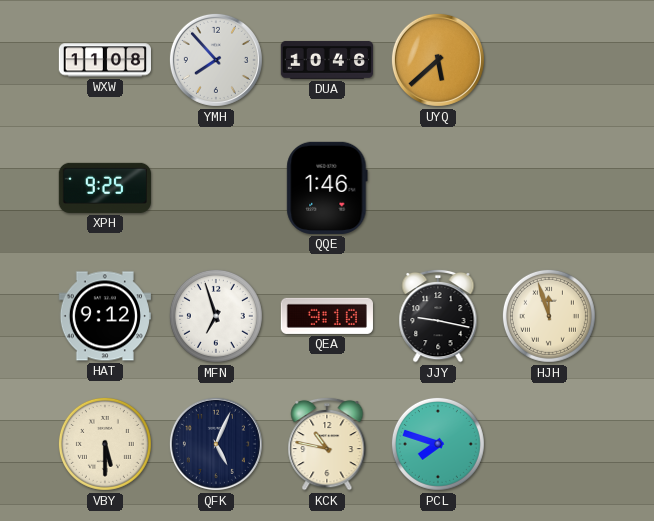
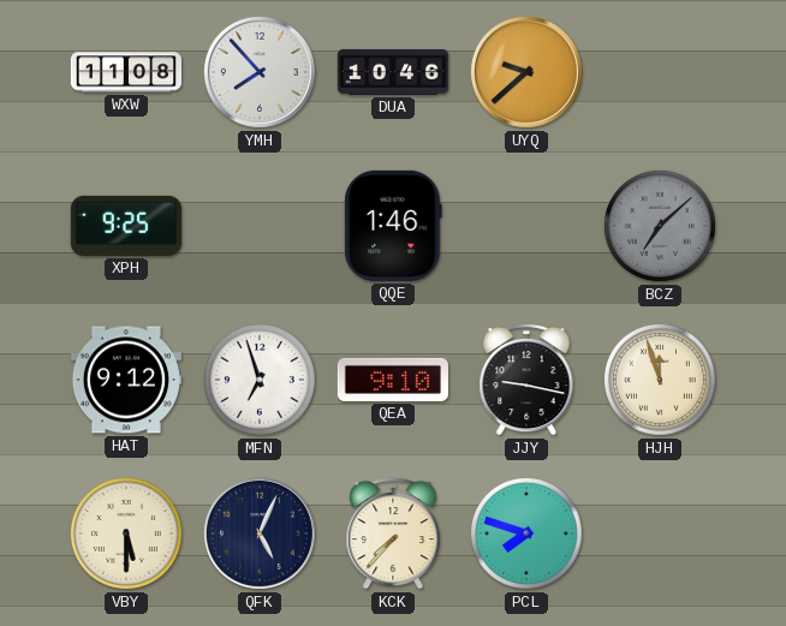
UYQ: 5:38 -> 9:38 (526, 72)
BCZ: none -> 7:08 (660, 226)
KCK: 10:47 -> 7:37 (393, 533)
